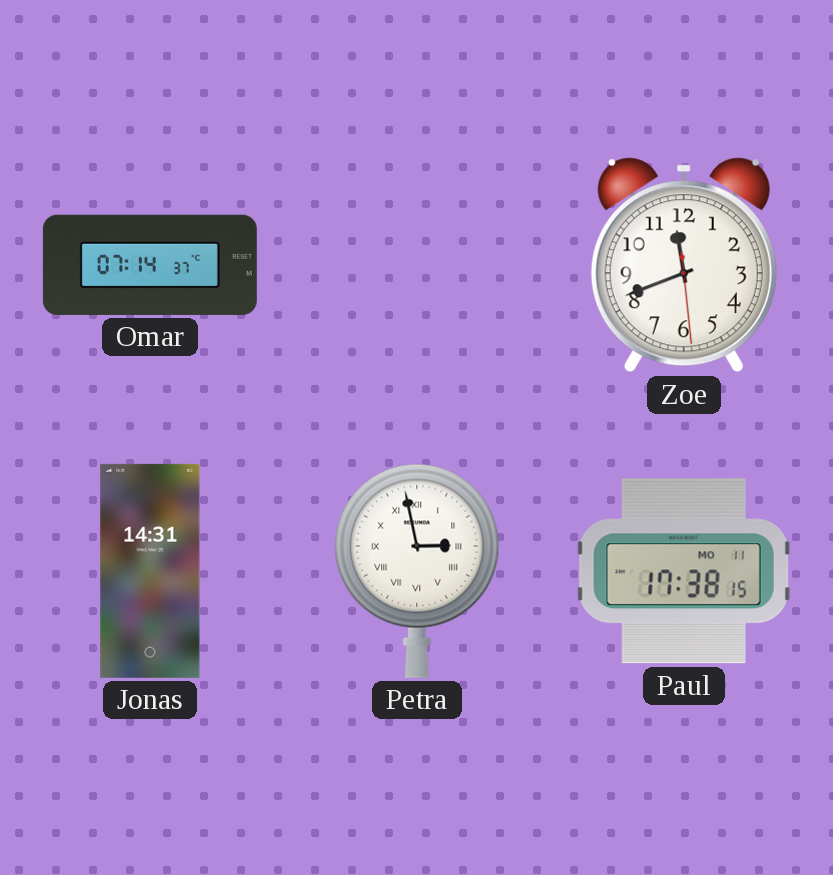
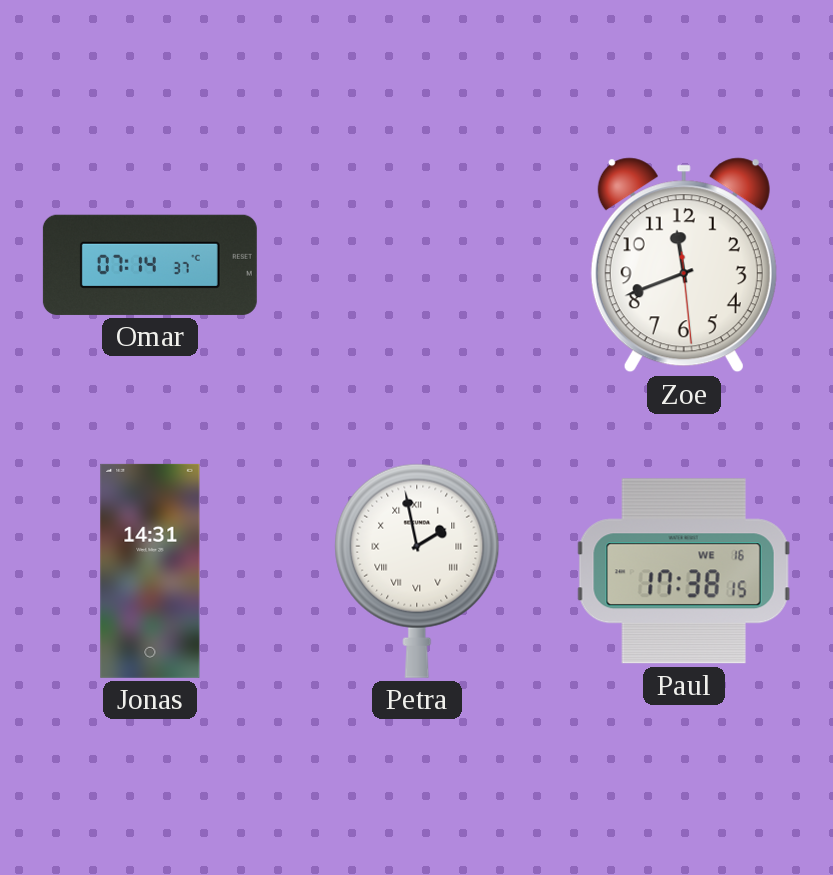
Petra: 2:58 -> 1:58 (417, 571)
Paul date: MO 11 -> WE 16 (684, 571)
